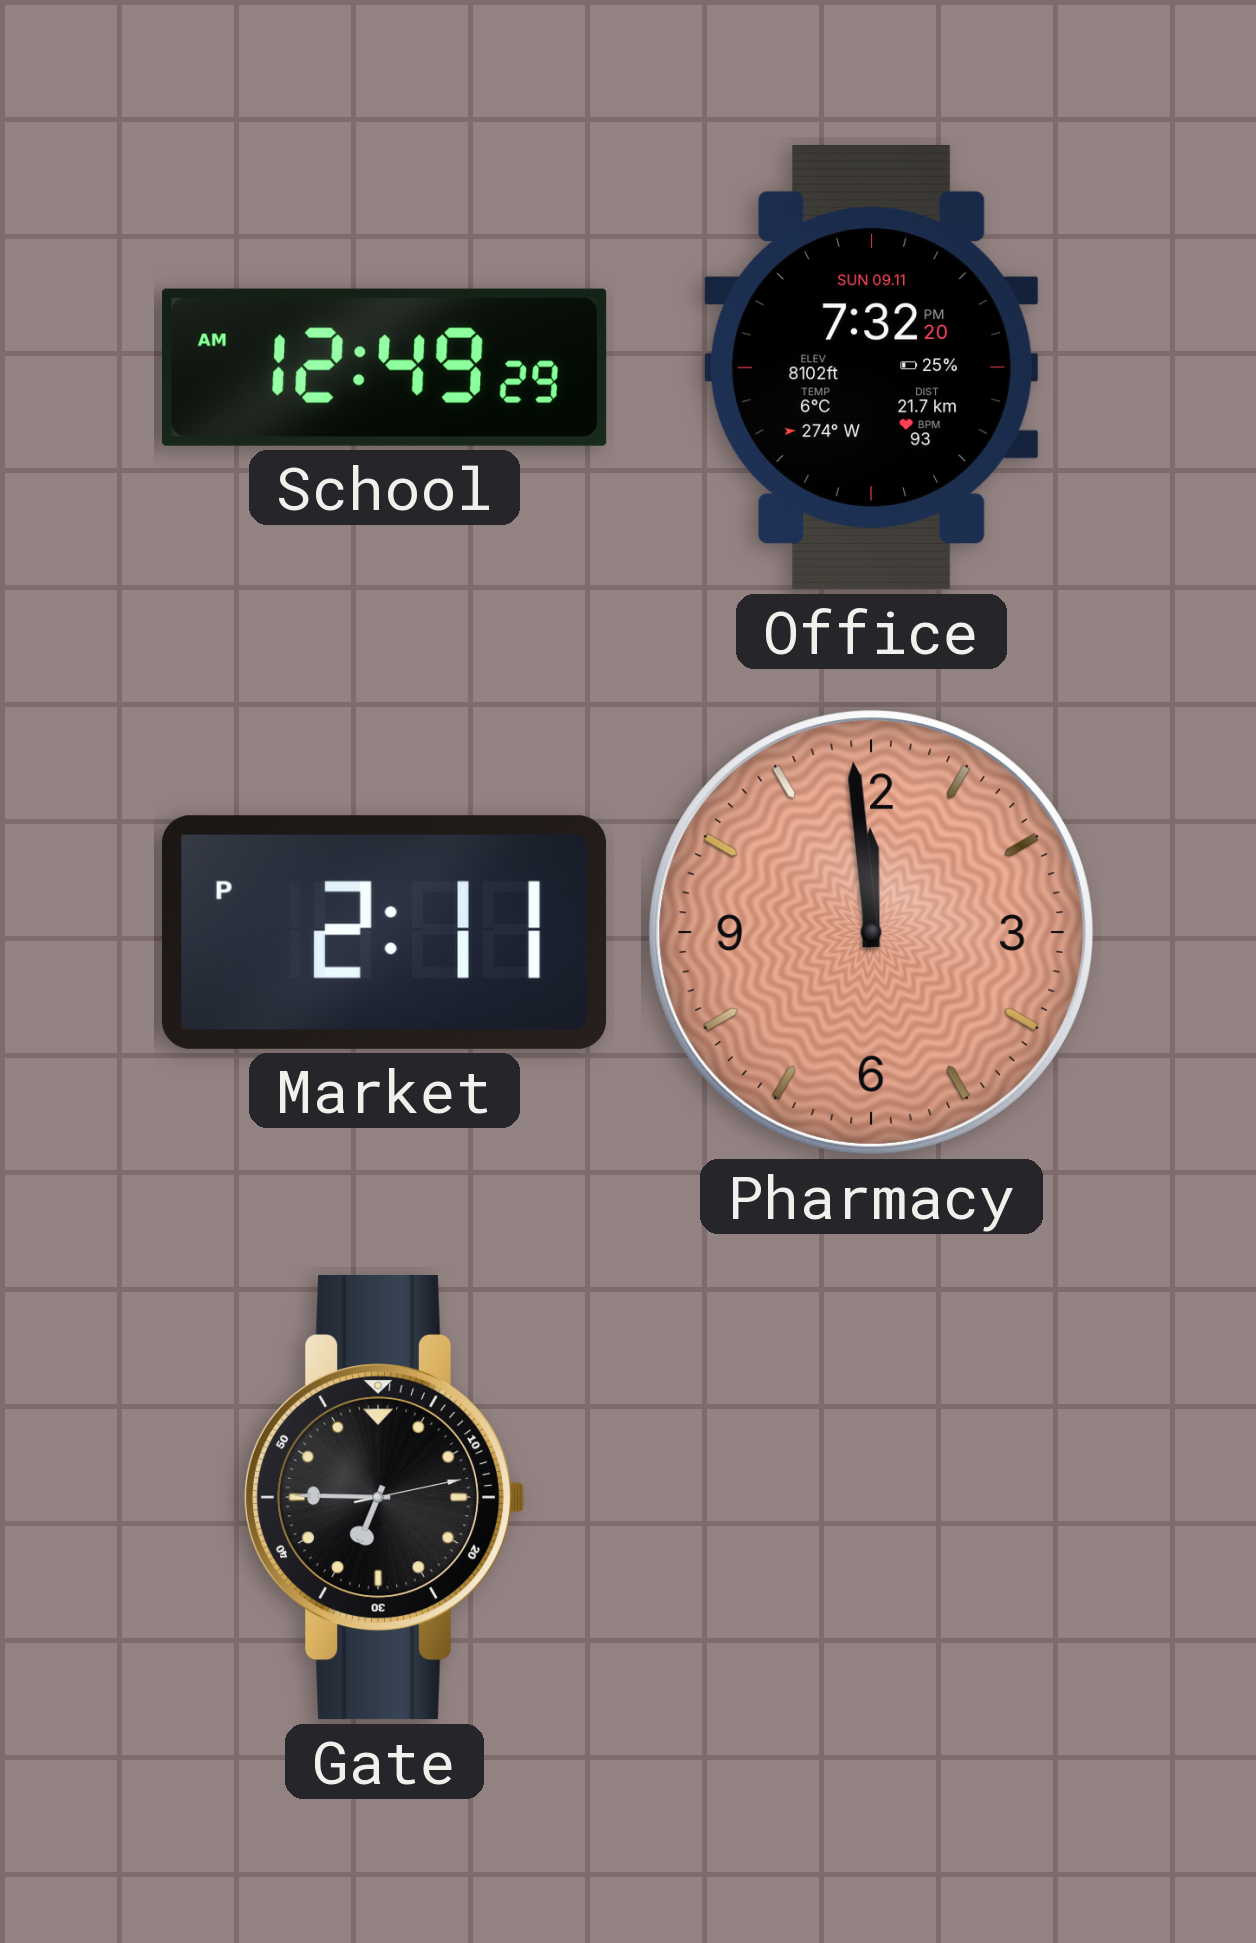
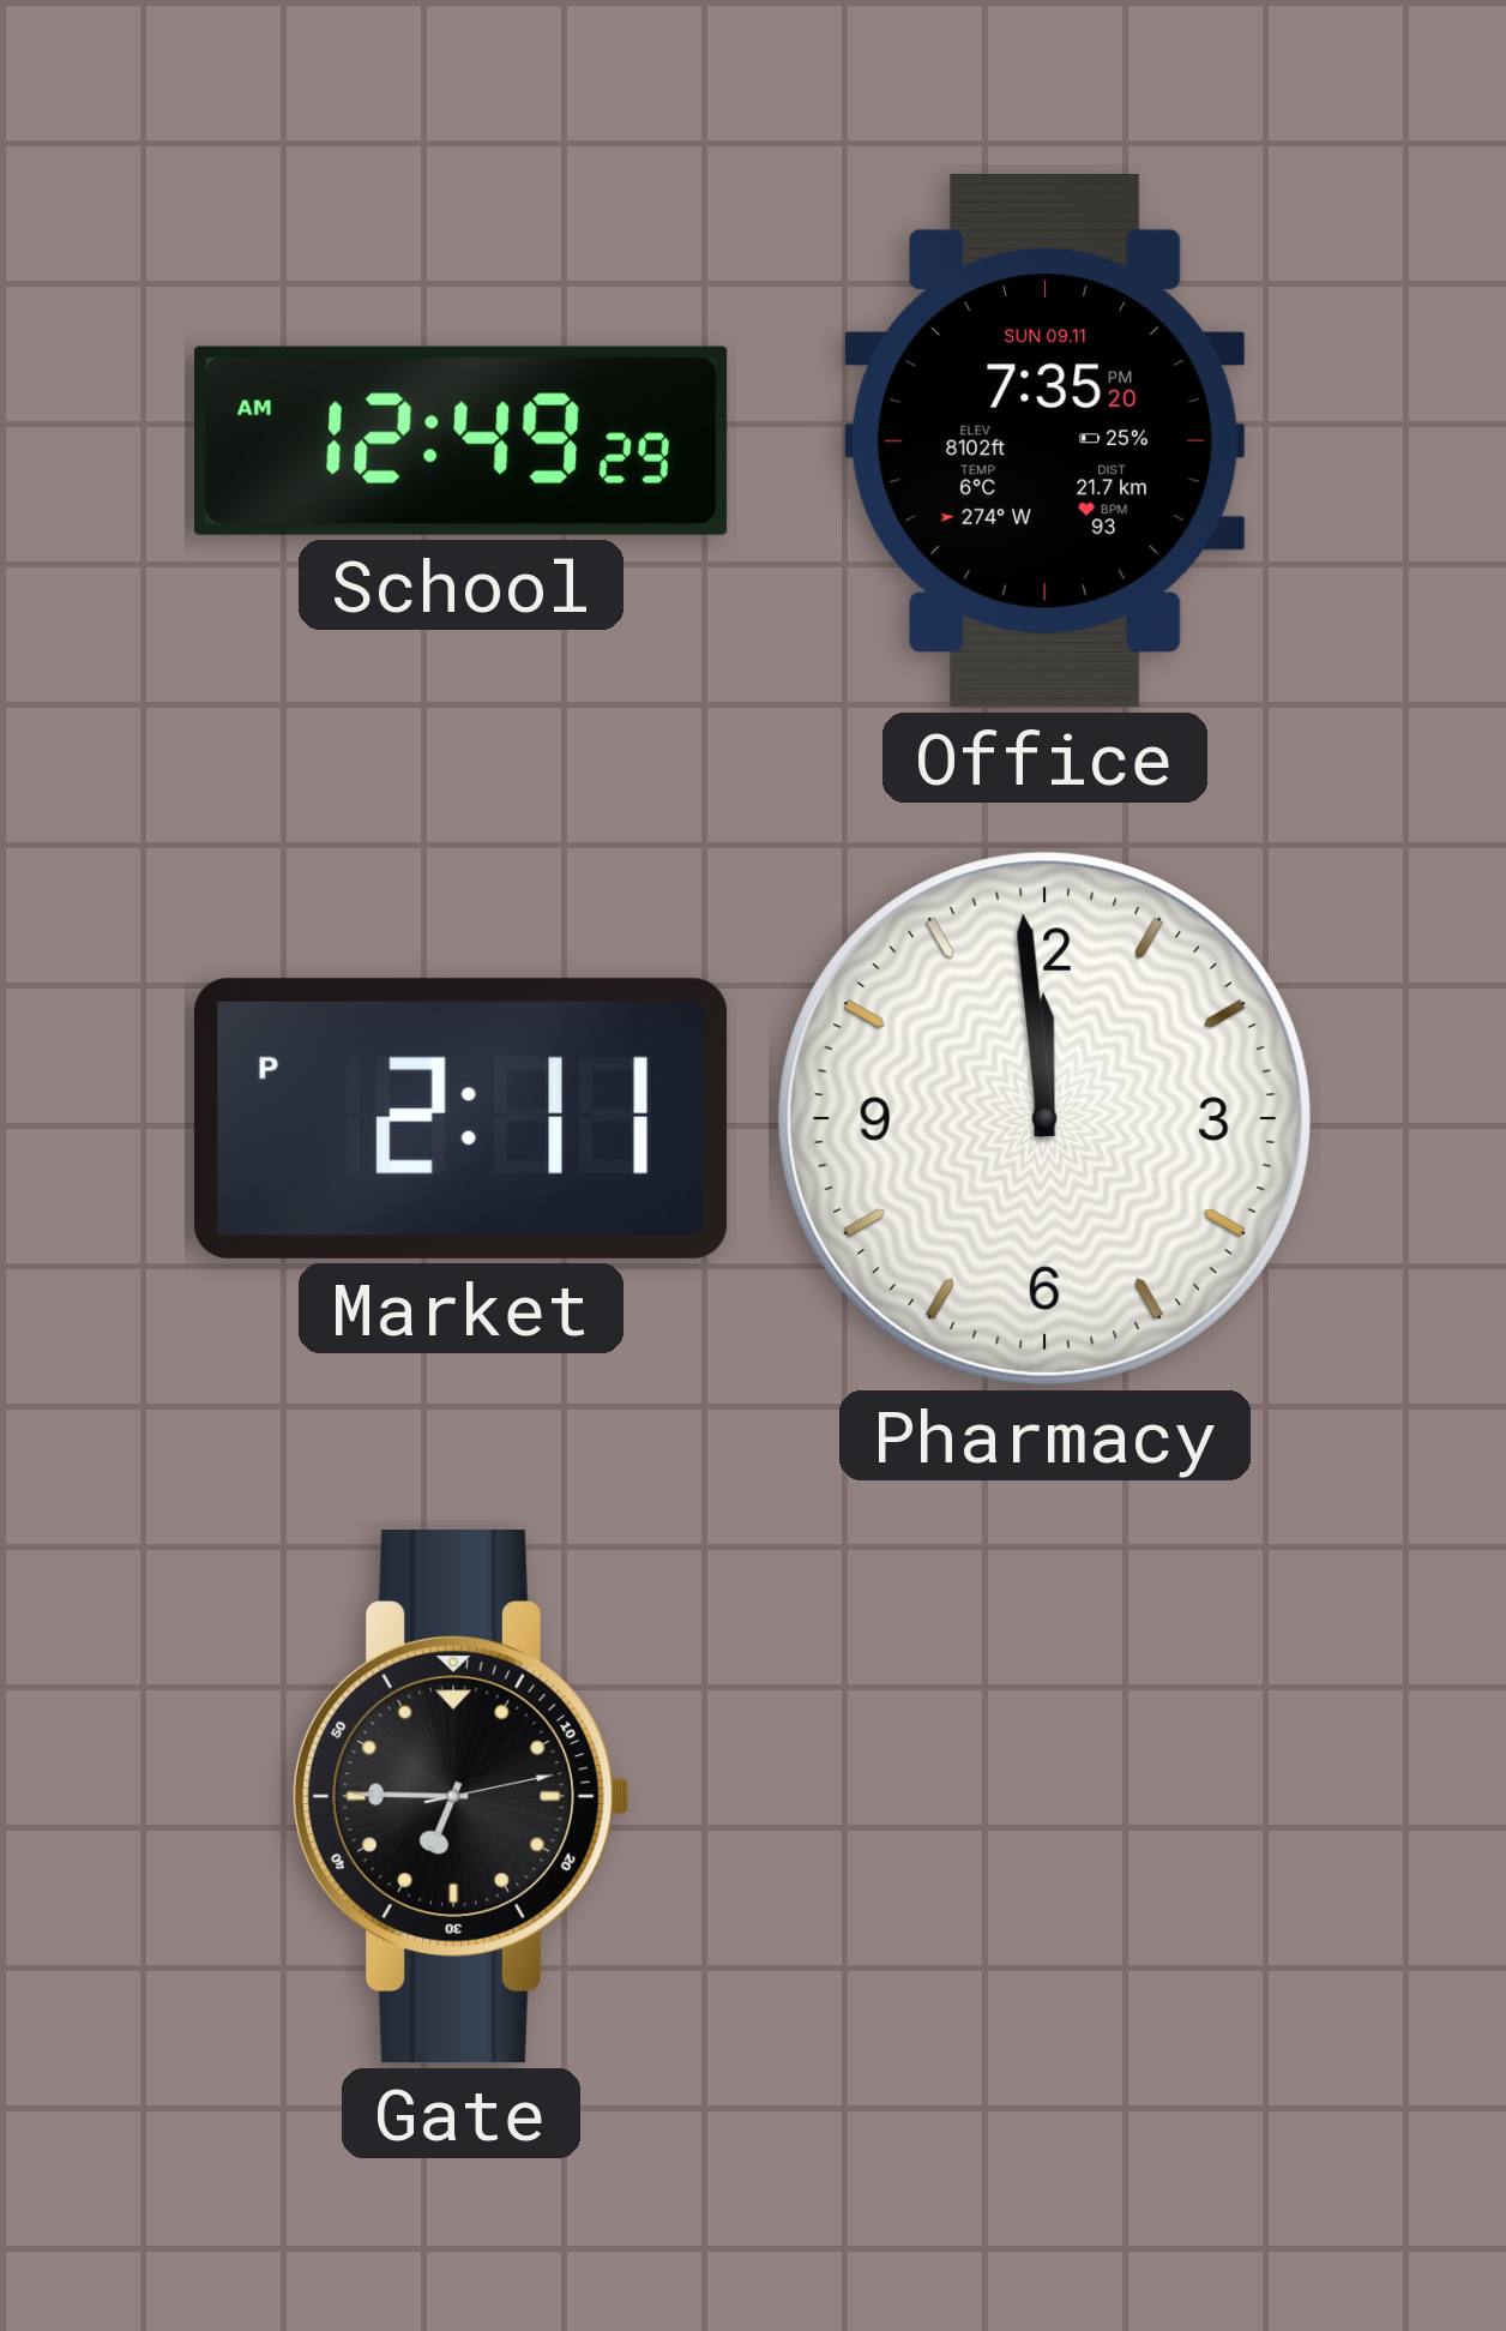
Office: 7:32 -> 7:35 (1044, 441)
Pharmacy dial: salmon -> white (1044, 1118)
